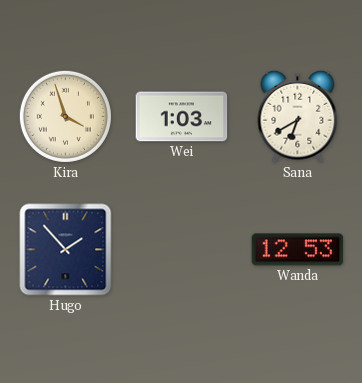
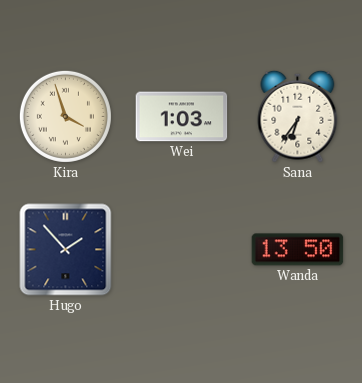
Sana: 6:40 -> 6:36 (298, 116)
Wanda: 12:53 -> 13:50 (298, 250)
